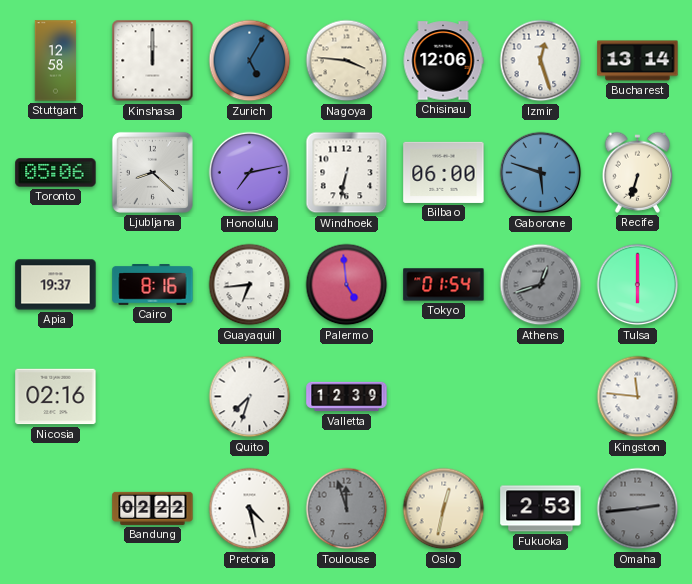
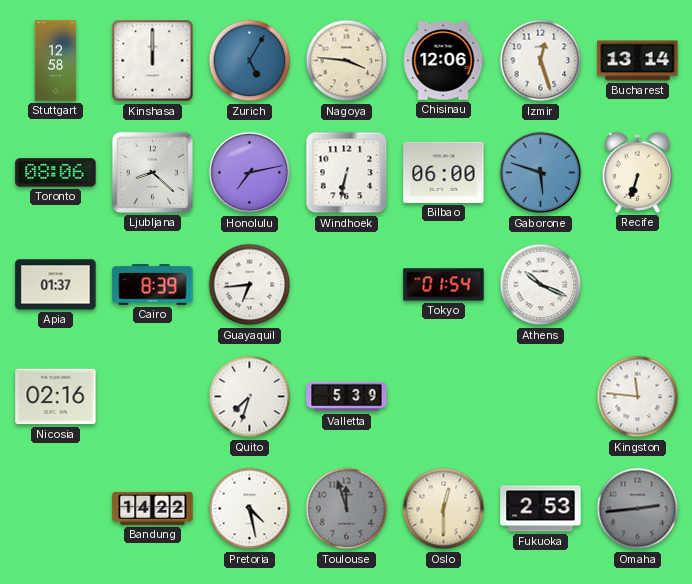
Toronto: 05:06 -> 08:06 (56, 173)
Apia: 19:37 -> 01:37 (56, 285)
Cairo: 8:16 -> 8:39 (153, 285)
Palermo: 4:59 -> none (347, 285)
Athens: 12:42 -> 10:19 (541, 285)
Athens dial: grey -> white (541, 285)
Tulsa: 6:00 -> none (638, 285)
Valletta: 12:39 -> 5:39 (347, 397)
Bandung: 02:22 -> 14:22 (153, 508)
Oslo: 12:32 -> 12:30 (444, 509)
